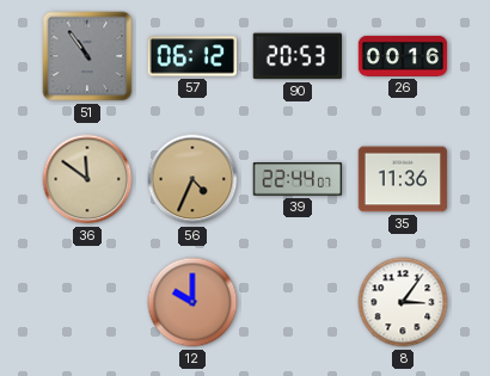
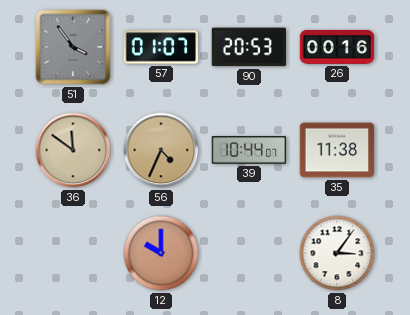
51: 10:54 -> 3:54 (73, 47)
57: 06:12 -> 01:07 (160, 47)
39: 22:44 -> 10:44 (249, 150)
35: 11:36 -> 11:38 (337, 150)
